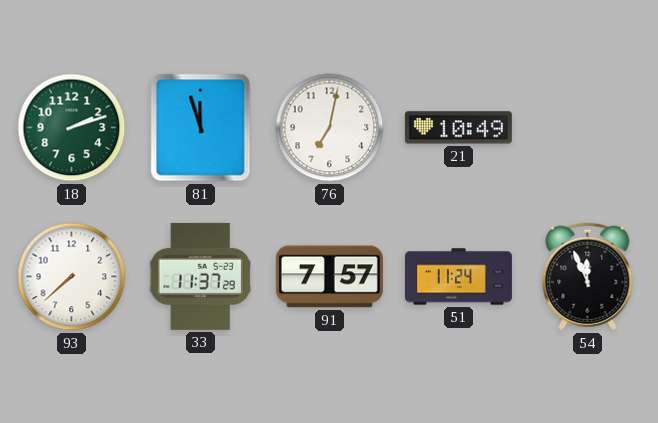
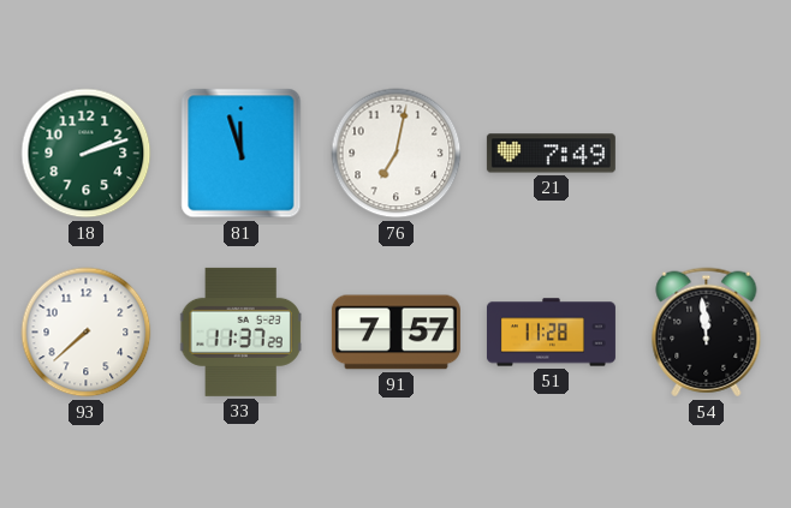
21: 10:49 -> 7:49 (551, 154)
51: 11:24 -> 11:28 (551, 333)
54: 11:56 -> 11:59 (707, 333)
